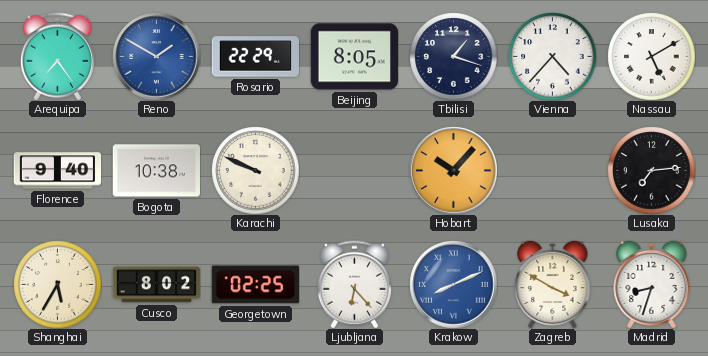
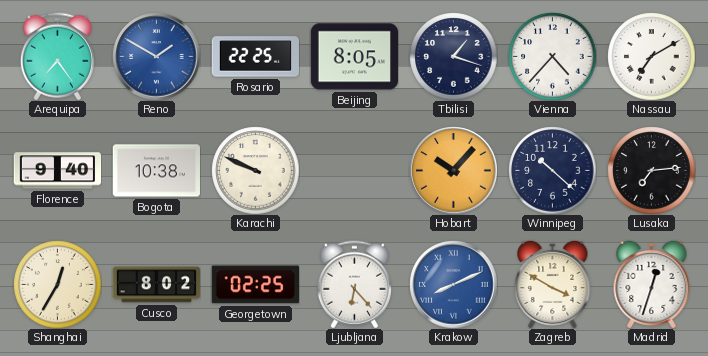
Rosario: 22:29 -> 22:25 (255, 57)
Nassau: 5:10 -> 7:10 (651, 56)
Winnipeg: none -> 10:22 (552, 170)
Shanghai: 5:35 -> 12:35 (57, 284)
Madrid: 8:33 -> 12:33 (652, 284)
